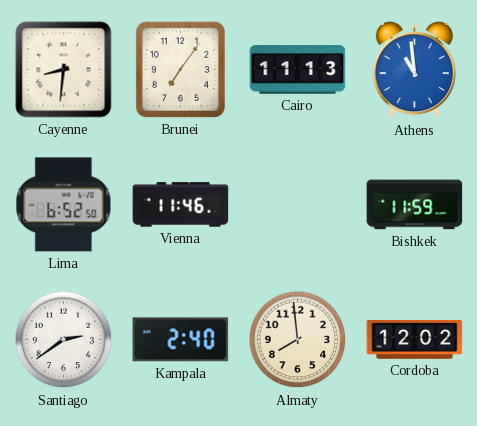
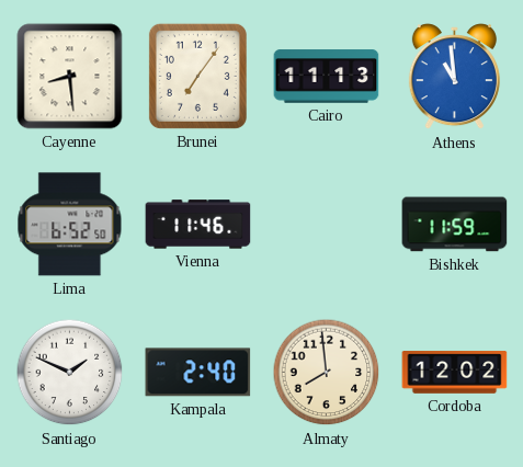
Cayenne: 8:31 -> 8:29 (70, 77)
Santiago: 2:39 -> 1:49 (70, 373)
